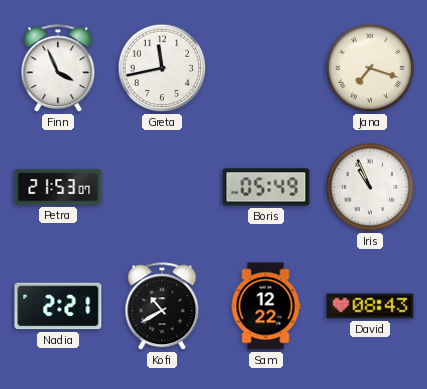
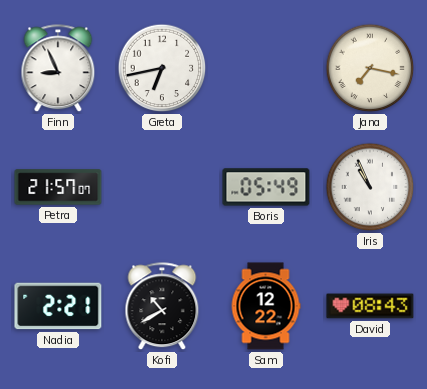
Finn: 3:56 -> 8:56 (58, 69)
Greta: 11:43 -> 6:43 (162, 68)
Jana: 7:18 -> 7:17 (370, 68)
Petra: 21:53 -> 21:57 (58, 187)
